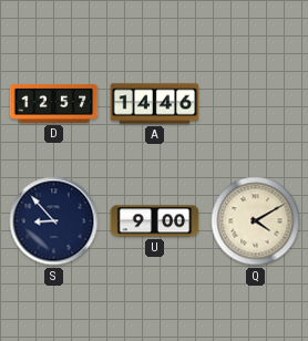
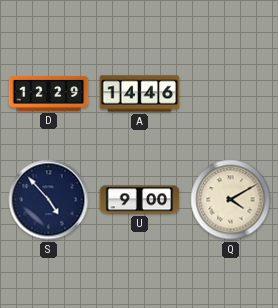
D: 12:57 -> 12:29 (49, 93)
S: 8:53 -> 4:53 (49, 200)
